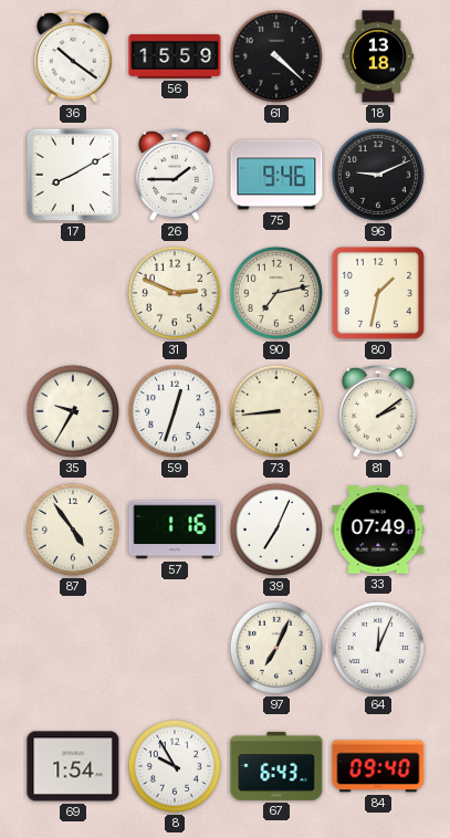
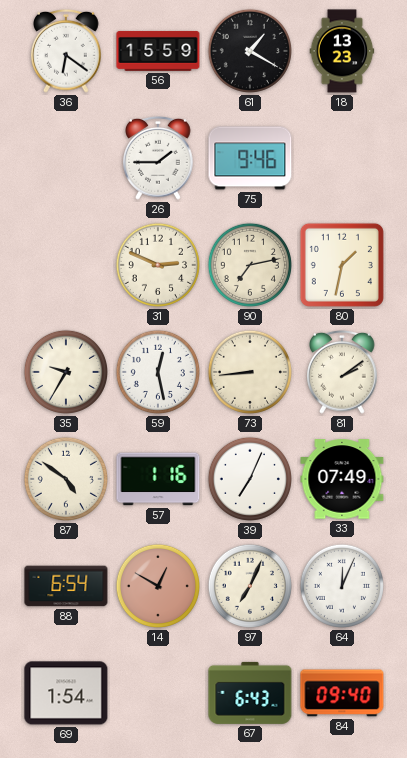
36: 10:21 -> 6:21 (67, 51)
61: 4:22 -> 1:20 (250, 51)
18: 13:18 -> 13:23 (342, 51)
17: 8:10 -> none (73, 175)
96: 9:11 -> none (378, 175)
59: 12:33 -> 12:28 (158, 372)
87: 4:54 -> 4:51 (66, 479)
88: none -> 6:54 (66, 586)
14: none -> 12:50 (158, 586)
8: 9:55 -> none (175, 766)
